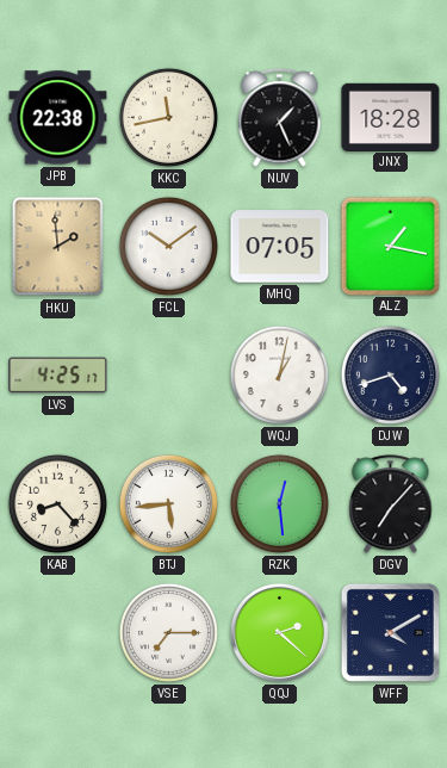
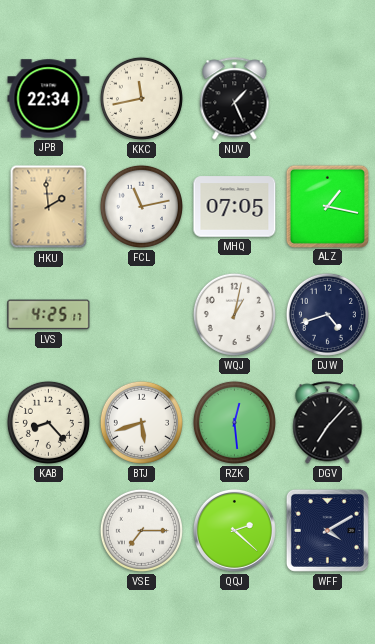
JPB: 22:38 -> 22:34 (49, 99)
JNX: 18:28 -> none (391, 117)
FCL: 10:09 -> 11:13 (141, 206)
BTJ: 5:44 -> 5:42 (141, 422)
